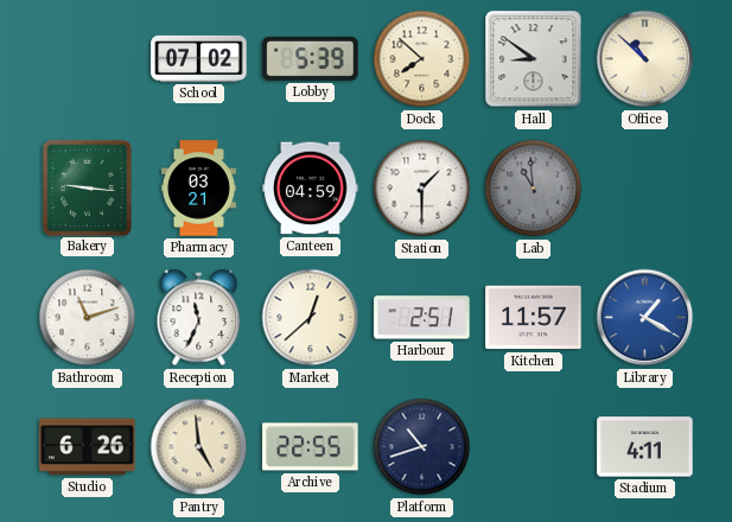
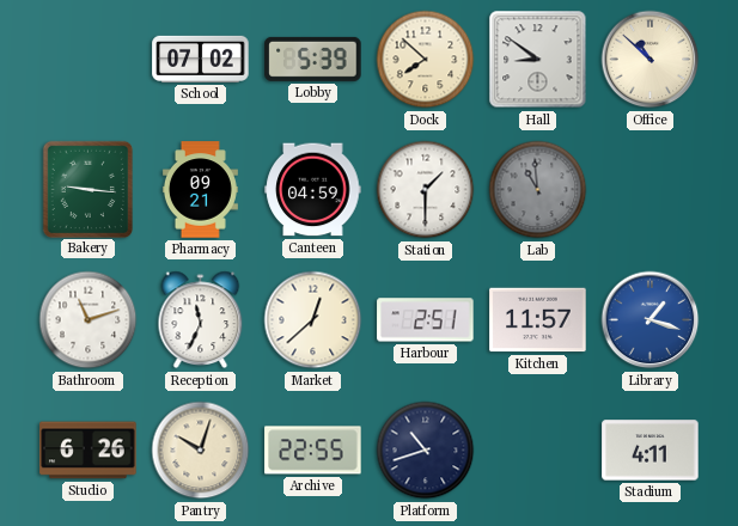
Pharmacy: 03:21 -> 09:21 (200, 190)
Library: 1:20 -> 1:18 (651, 320)
Pantry: 4:59 -> 10:03 (201, 451)
